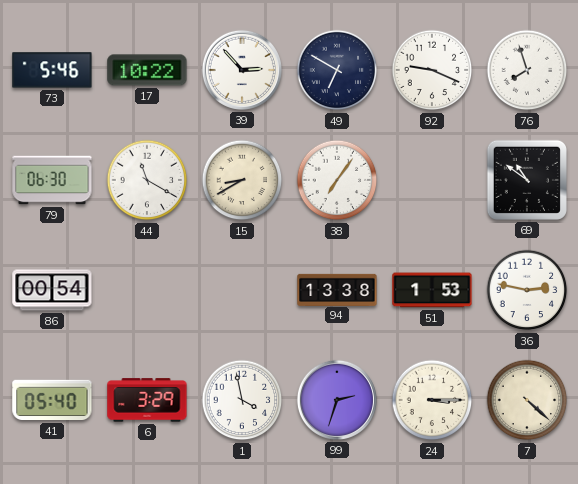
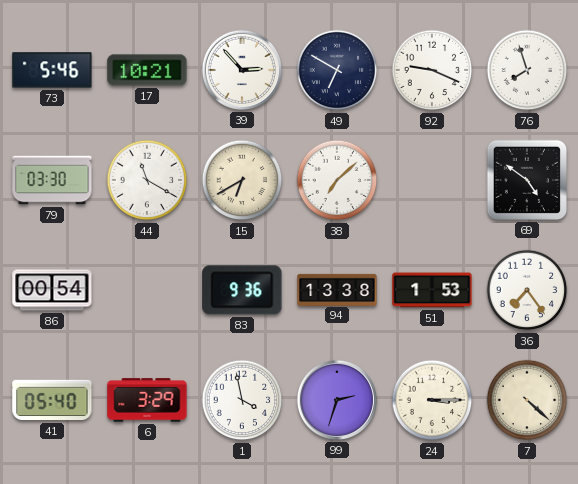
17: 10:22 -> 10:21 (147, 70)
79: 06:30 -> 03:30 (52, 180)
15: 8:40 -> 6:40 (242, 180)
38: 7:06 -> 7:08 (337, 180)
69: 10:51 -> 4:51 (527, 180)
83: none -> 9:36 (242, 290)
36: 2:47 -> 7:24 (527, 290)
